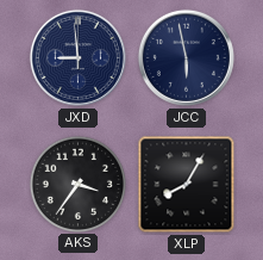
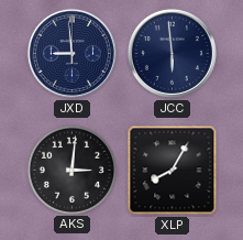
JCC: 5:58 -> 5:59 (172, 53)
AKS: 3:36 -> 3:01 (71, 170)
